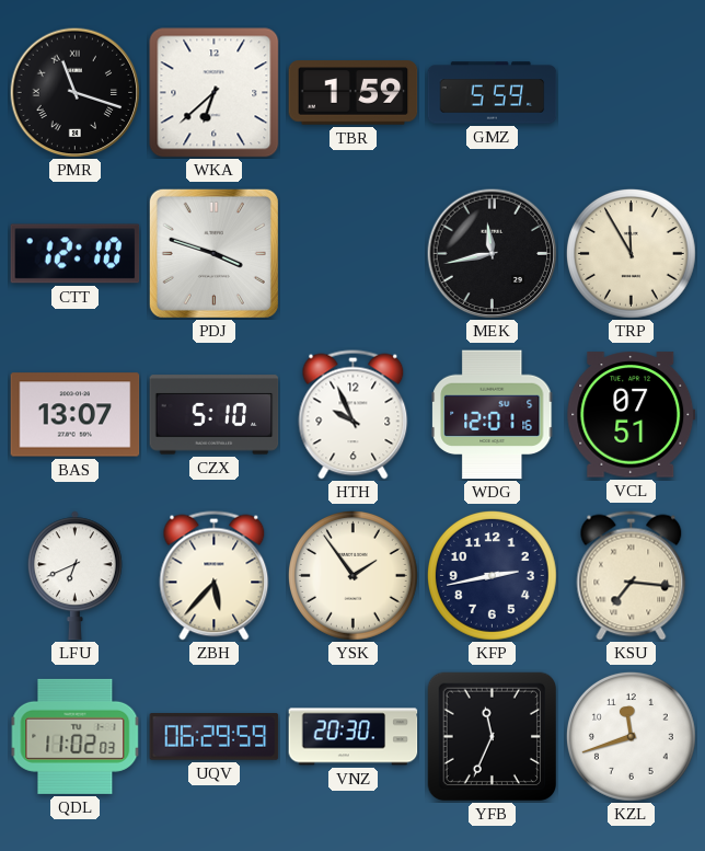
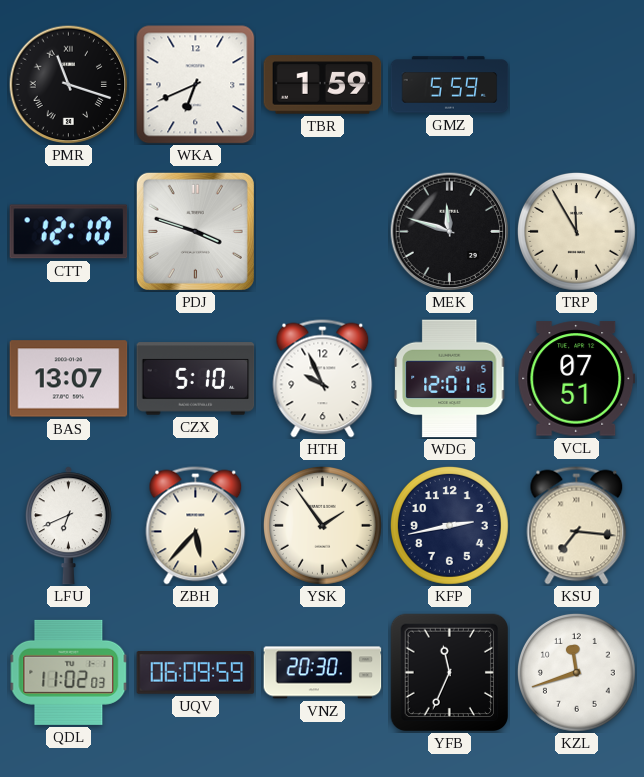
WKA: 6:38 -> 6:41 (196, 85)
MEK: 11:43 -> 11:48 (449, 231)
UQV: 06:29 -> 06:09 (196, 673)
